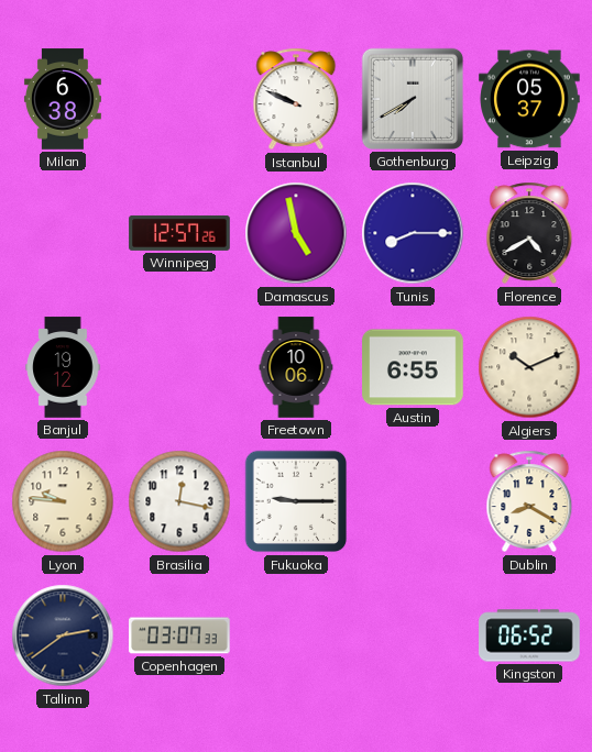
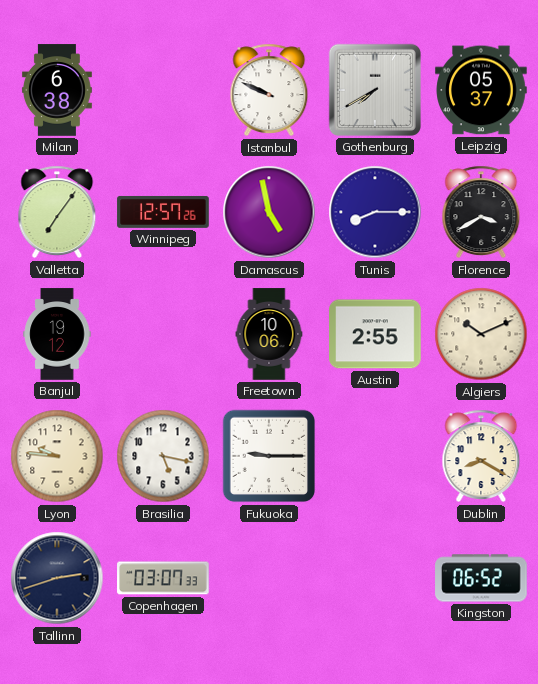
Valletta: none -> 7:06 (57, 212)
Florence: 4:40 -> 3:40 (481, 212)
Austin: 6:55 -> 2:55 (375, 334)
Brasilia: 12:17 -> 5:17 (163, 456)
Tallinn: 2:39 -> 2:42 (57, 578)
